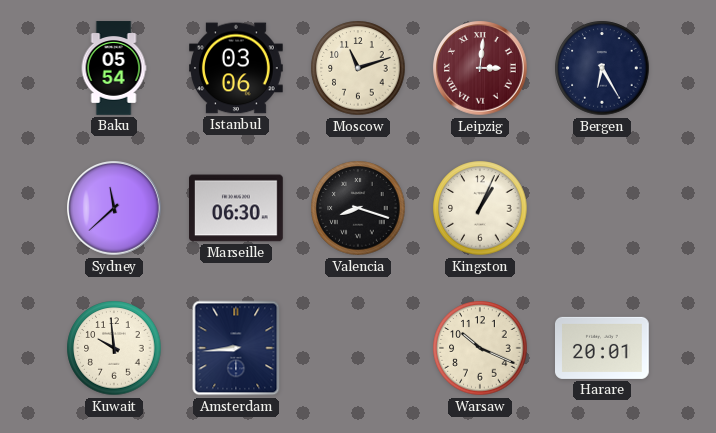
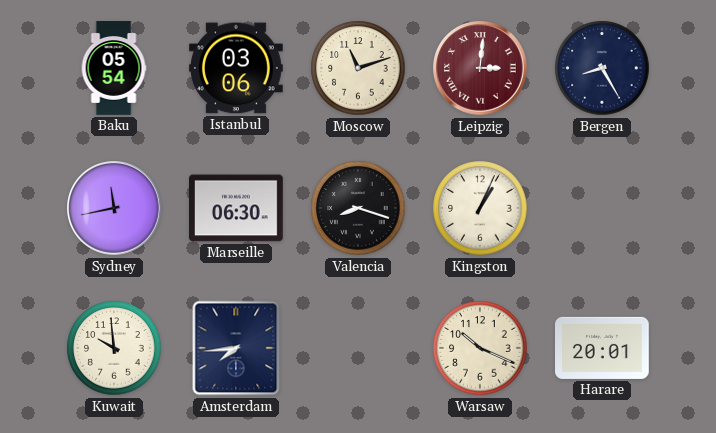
Bergen: 6:25 -> 8:25 (602, 68)
Sydney: 11:38 -> 11:43 (114, 208)
Amsterdam: 8:44 -> 7:44 (236, 348)
